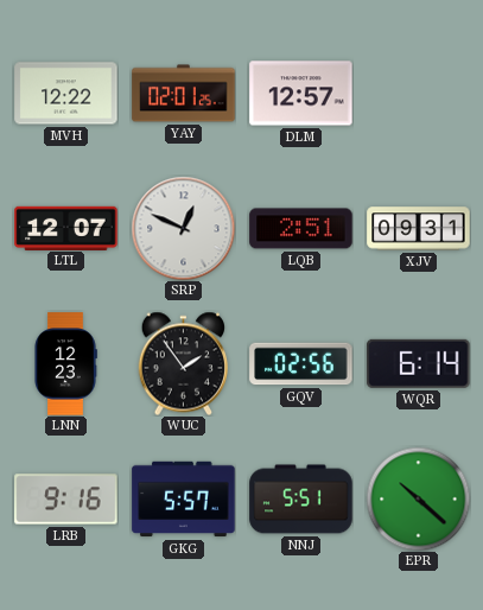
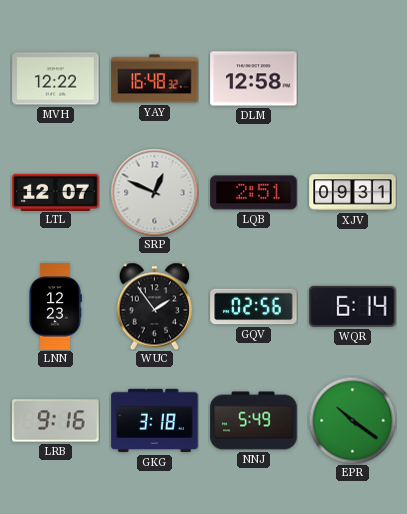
YAY: 02:01 -> 16:48 (155, 79)
DLM: 12:57 -> 12:58 (254, 79)
GKG: 5:57 -> 3:18 (155, 421)
NNJ: 5:51 -> 5:49 (254, 421)
EPR: 10:22 -> 10:21 (352, 420)
